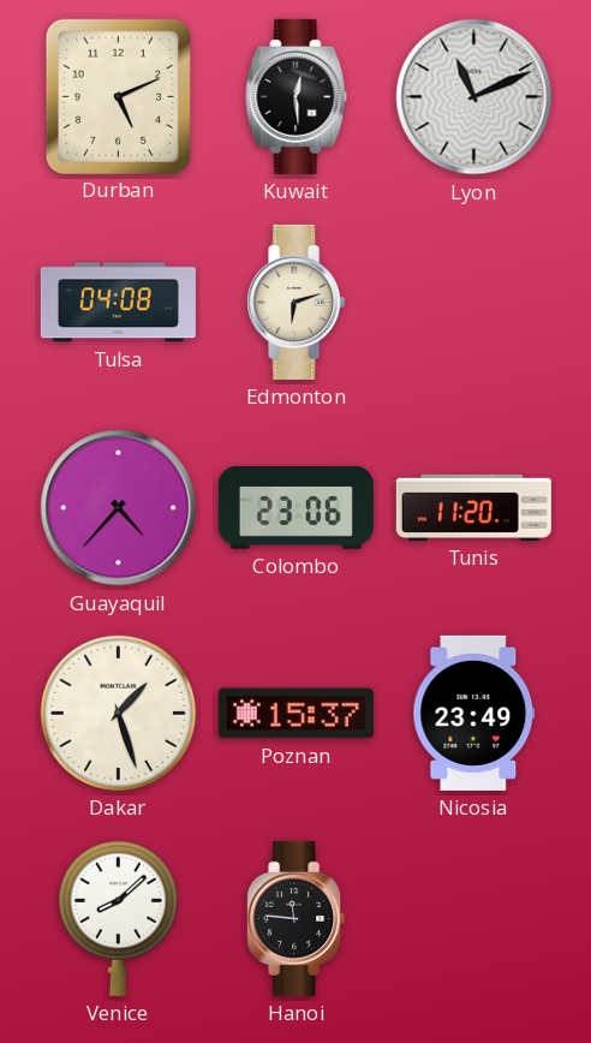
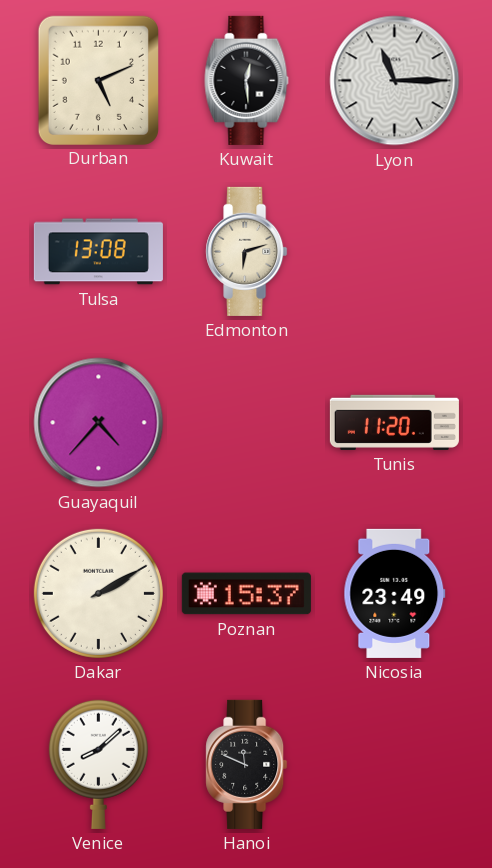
Lyon: 11:11 -> 11:15 (395, 81)
Tulsa: 04:08 -> 13:08 (98, 252)
Colombo: 23:06 -> none (295, 507)
Dakar: 1:27 -> 2:10 (98, 593)
Hanoi: 11:46 -> 11:49 (247, 764)
